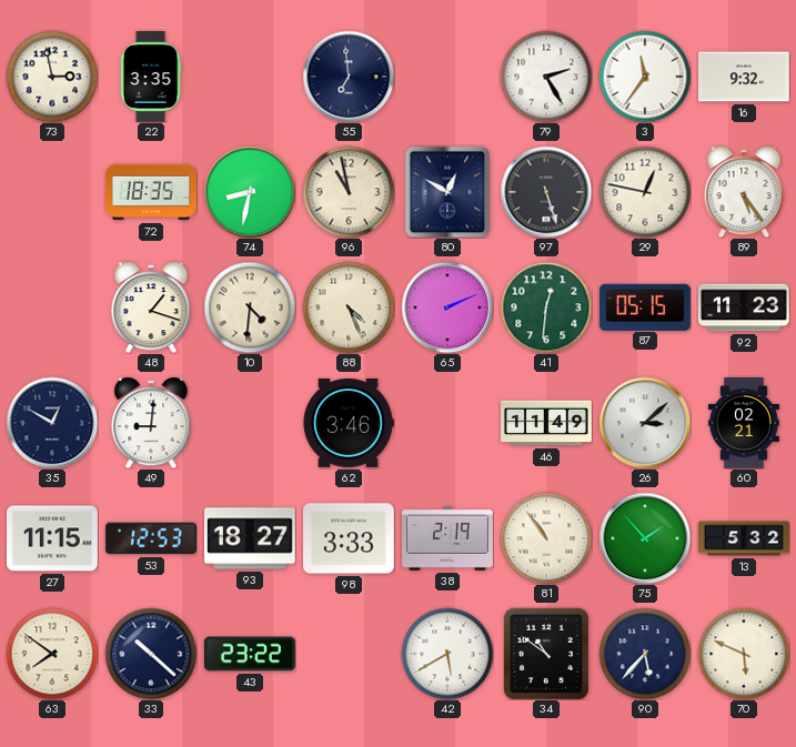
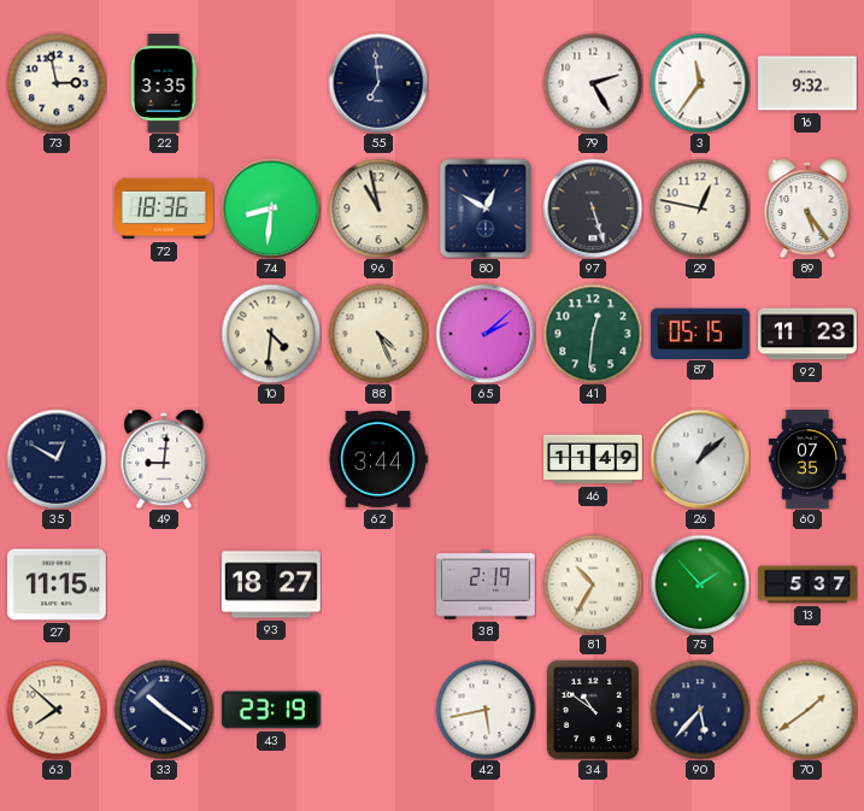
72: 18:35 -> 18:36 (165, 208)
74: 8:32 -> 8:31 (271, 208)
48: 1:18 -> none (151, 307)
65: 2:11 -> 2:08 (486, 334)
62: 3:46 -> 3:44 (378, 459)
26: 3:08 -> 1:08 (700, 459)
60: 02:21 -> 07:35 (807, 460)
53: 12:53 -> none (152, 538)
98: 3:33 -> none (350, 538)
81: 10:54 -> 10:35 (593, 584)
13: 5:32 -> 5:37 (809, 584)
63: 7:51 -> 7:52 (57, 710)
33: 10:22 -> 10:21 (164, 710)
43: 23:22 -> 23:19 (271, 710)
42: 5:40 -> 5:43 (486, 710)
70: 5:49 -> 1:39 (807, 710)
